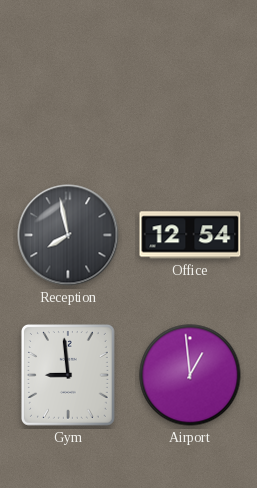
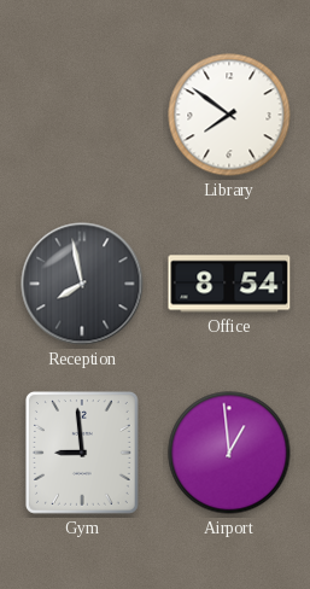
Library: none -> 7:51 (229, 115)
Office: 12:54 -> 8:54 (229, 284)
